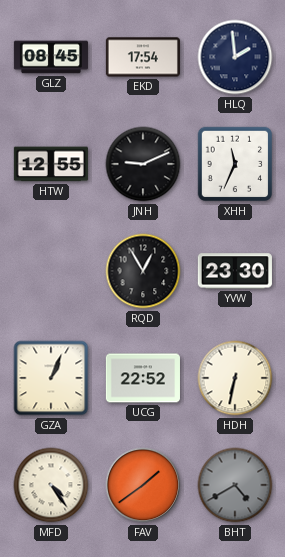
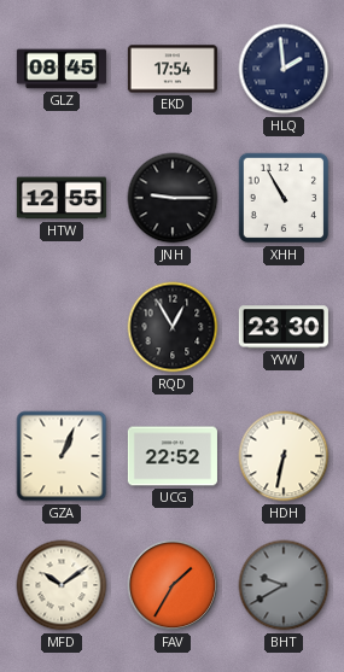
JNH: 9:11 -> 9:15 (173, 198)
XHH: 11:34 -> 10:55 (284, 198)
MFD: 4:24 -> 10:09 (62, 585)
FAV: 1:39 -> 1:35 (173, 585)
BHT: 4:40 -> 9:40 (284, 585)
